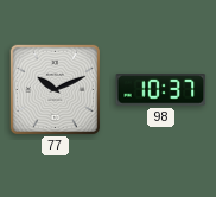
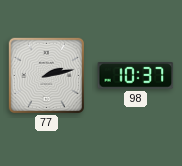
77: 10:11 -> 2:13 (46, 75)
